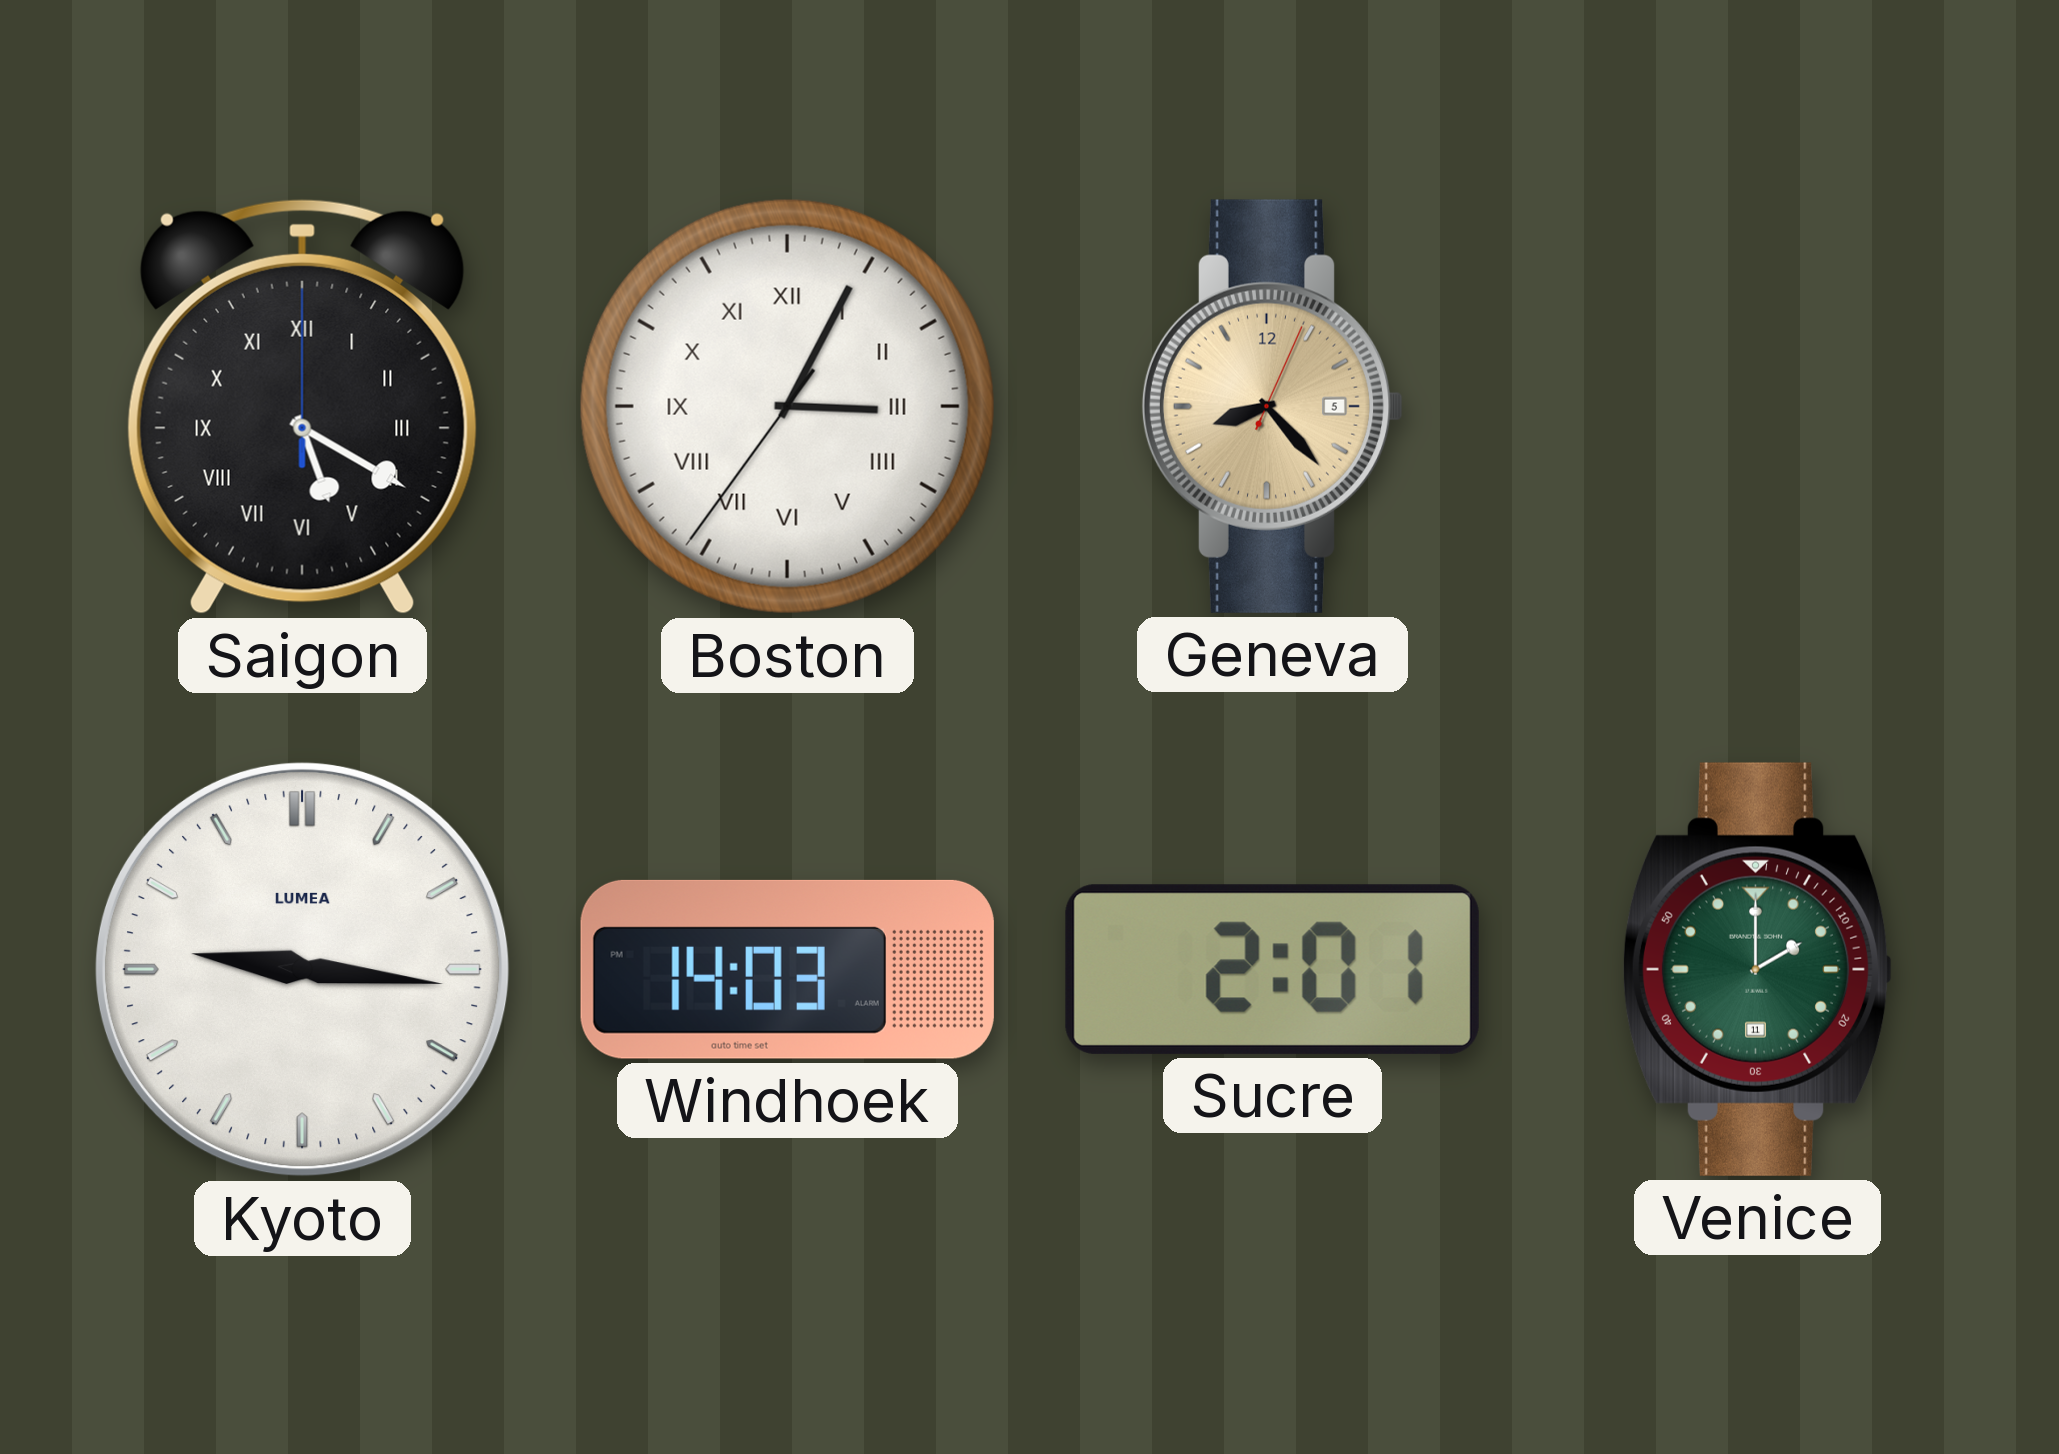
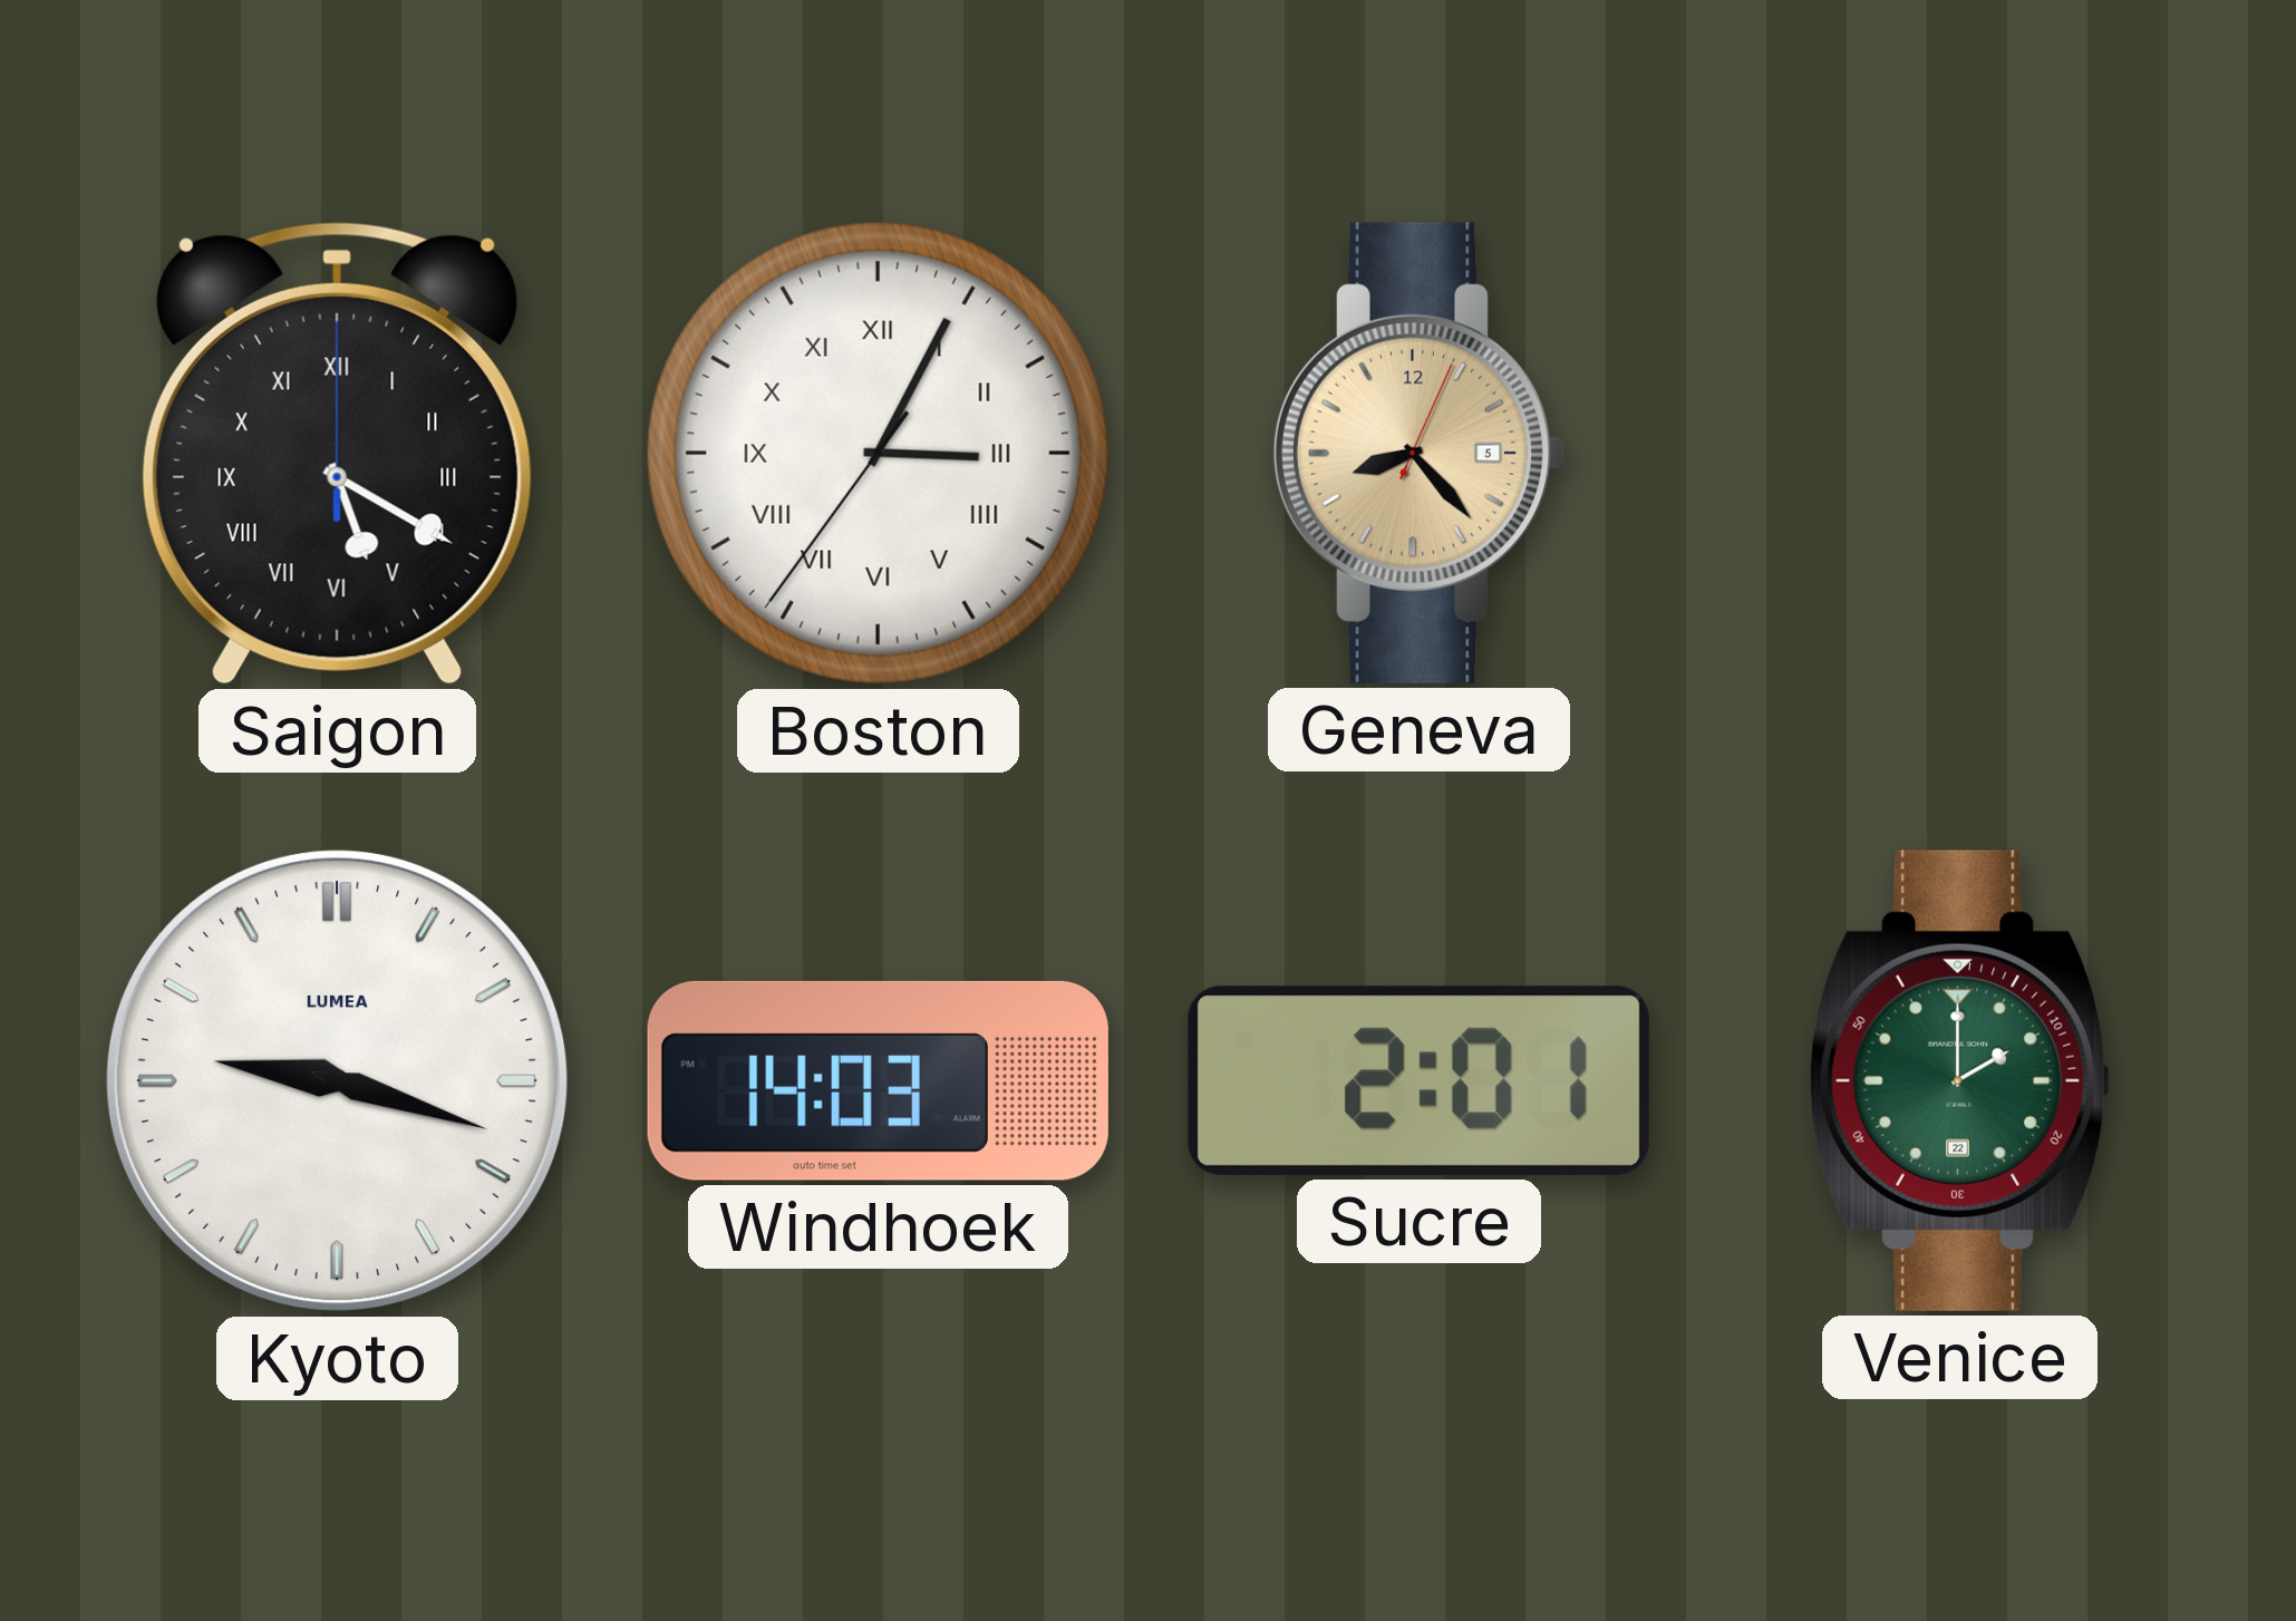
Kyoto: 9:16 -> 9:18 (337, 1080)
Venice date: 11 -> 22 (1960, 1080)
